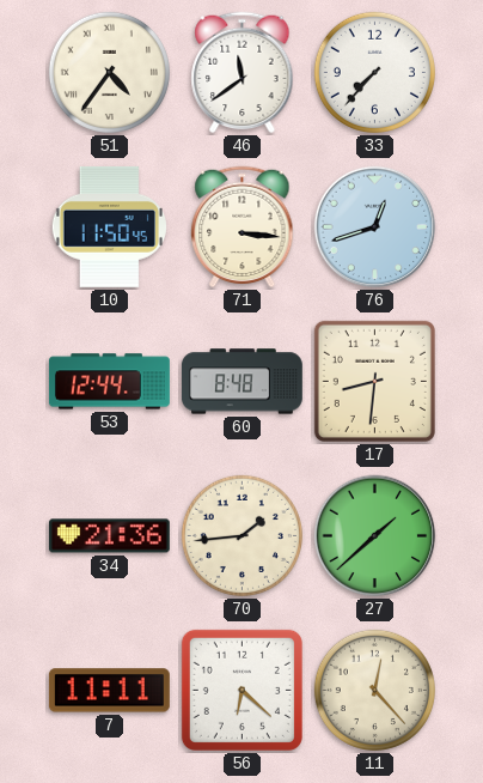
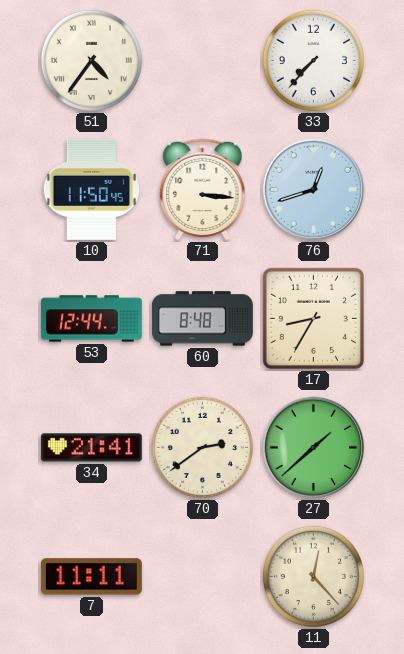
46: 11:39 -> none (243, 73)
17: 8:31 -> 8:35 (313, 318)
34: 21:36 -> 21:41 (91, 448)
70: 1:44 -> 2:39 (202, 447)
56: 6:22 -> none (241, 690)
